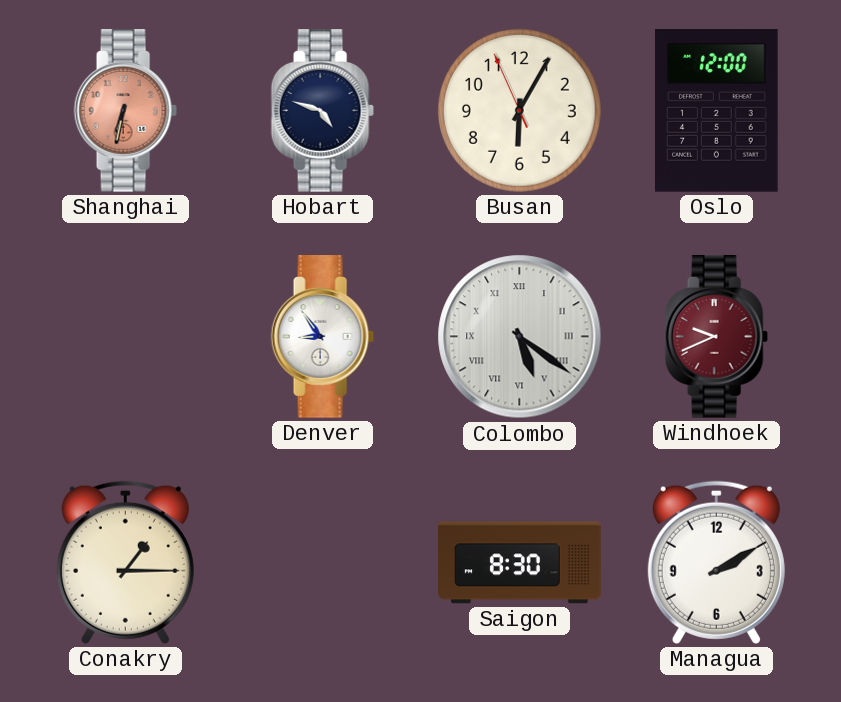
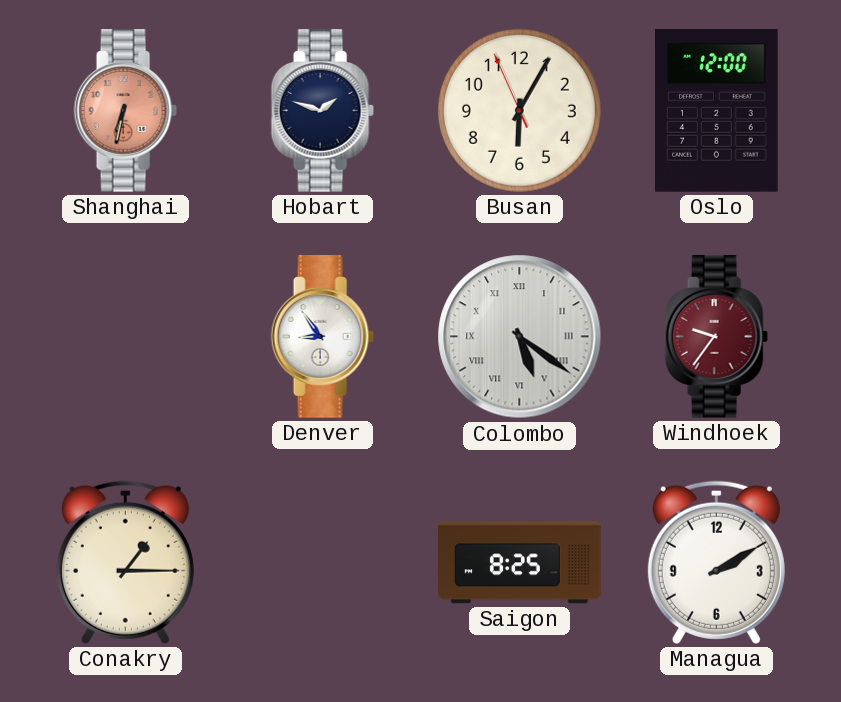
Hobart: 4:48 -> 1:48 (322, 111)
Windhoek: 9:41 -> 9:36 (716, 337)
Saigon: 8:30 -> 8:25 (520, 563)
